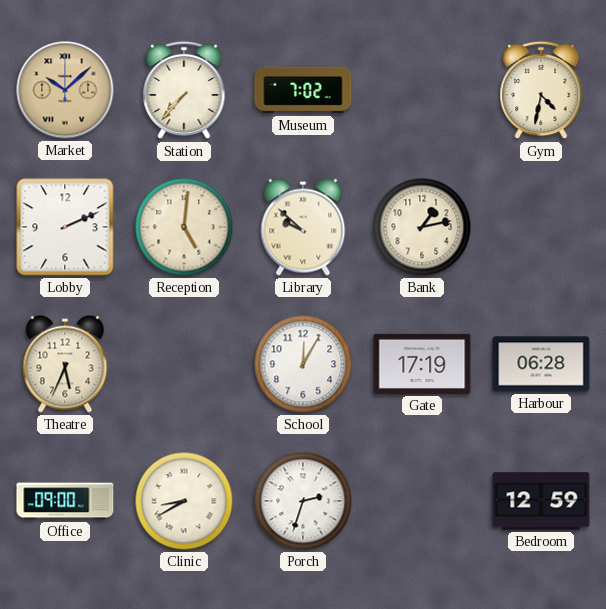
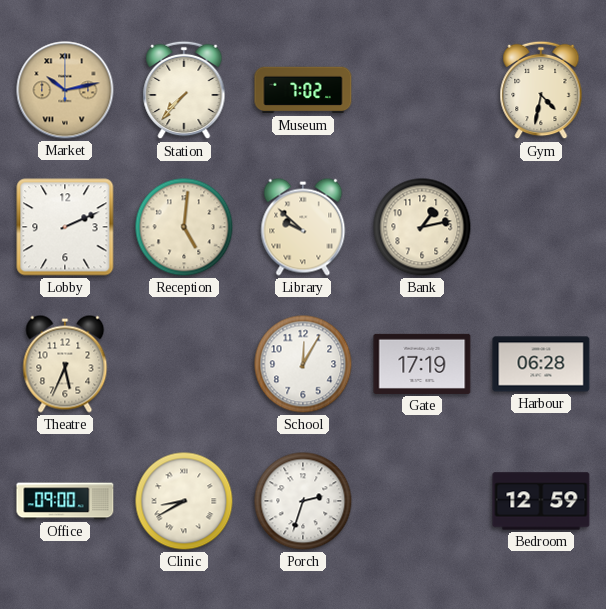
Market: 10:08 -> 10:13 (65, 90)
